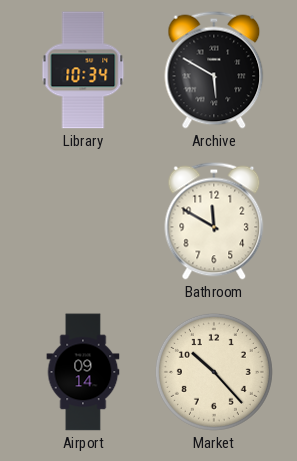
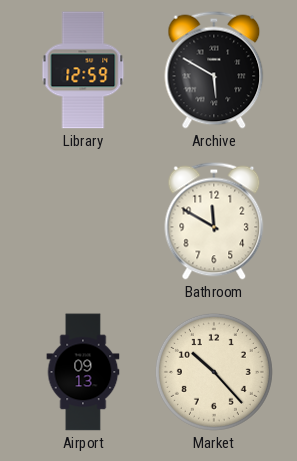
Library: 10:34 -> 12:59 (83, 70)
Airport: 09:14 -> 09:13 (83, 372)
